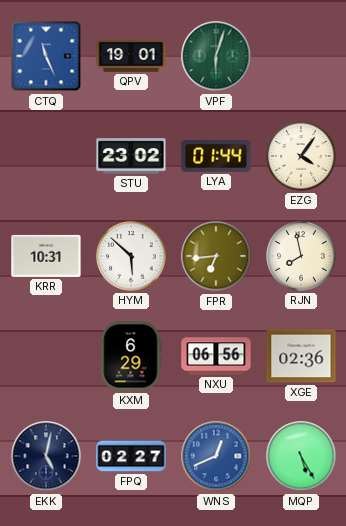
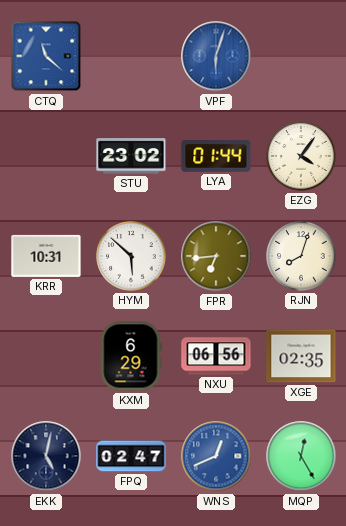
CTQ: 11:26 -> 11:22 (46, 56)
QPV: 19:01 -> none (131, 57)
VPF dial: green -> blue (216, 56)
RJN: 7:58 -> 8:03 (301, 256)
XGE: 02:36 -> 02:35 (301, 356)
FPQ: 02:27 -> 02:47 (131, 456)
MQP: 5:25 -> 12:25 (301, 456)
